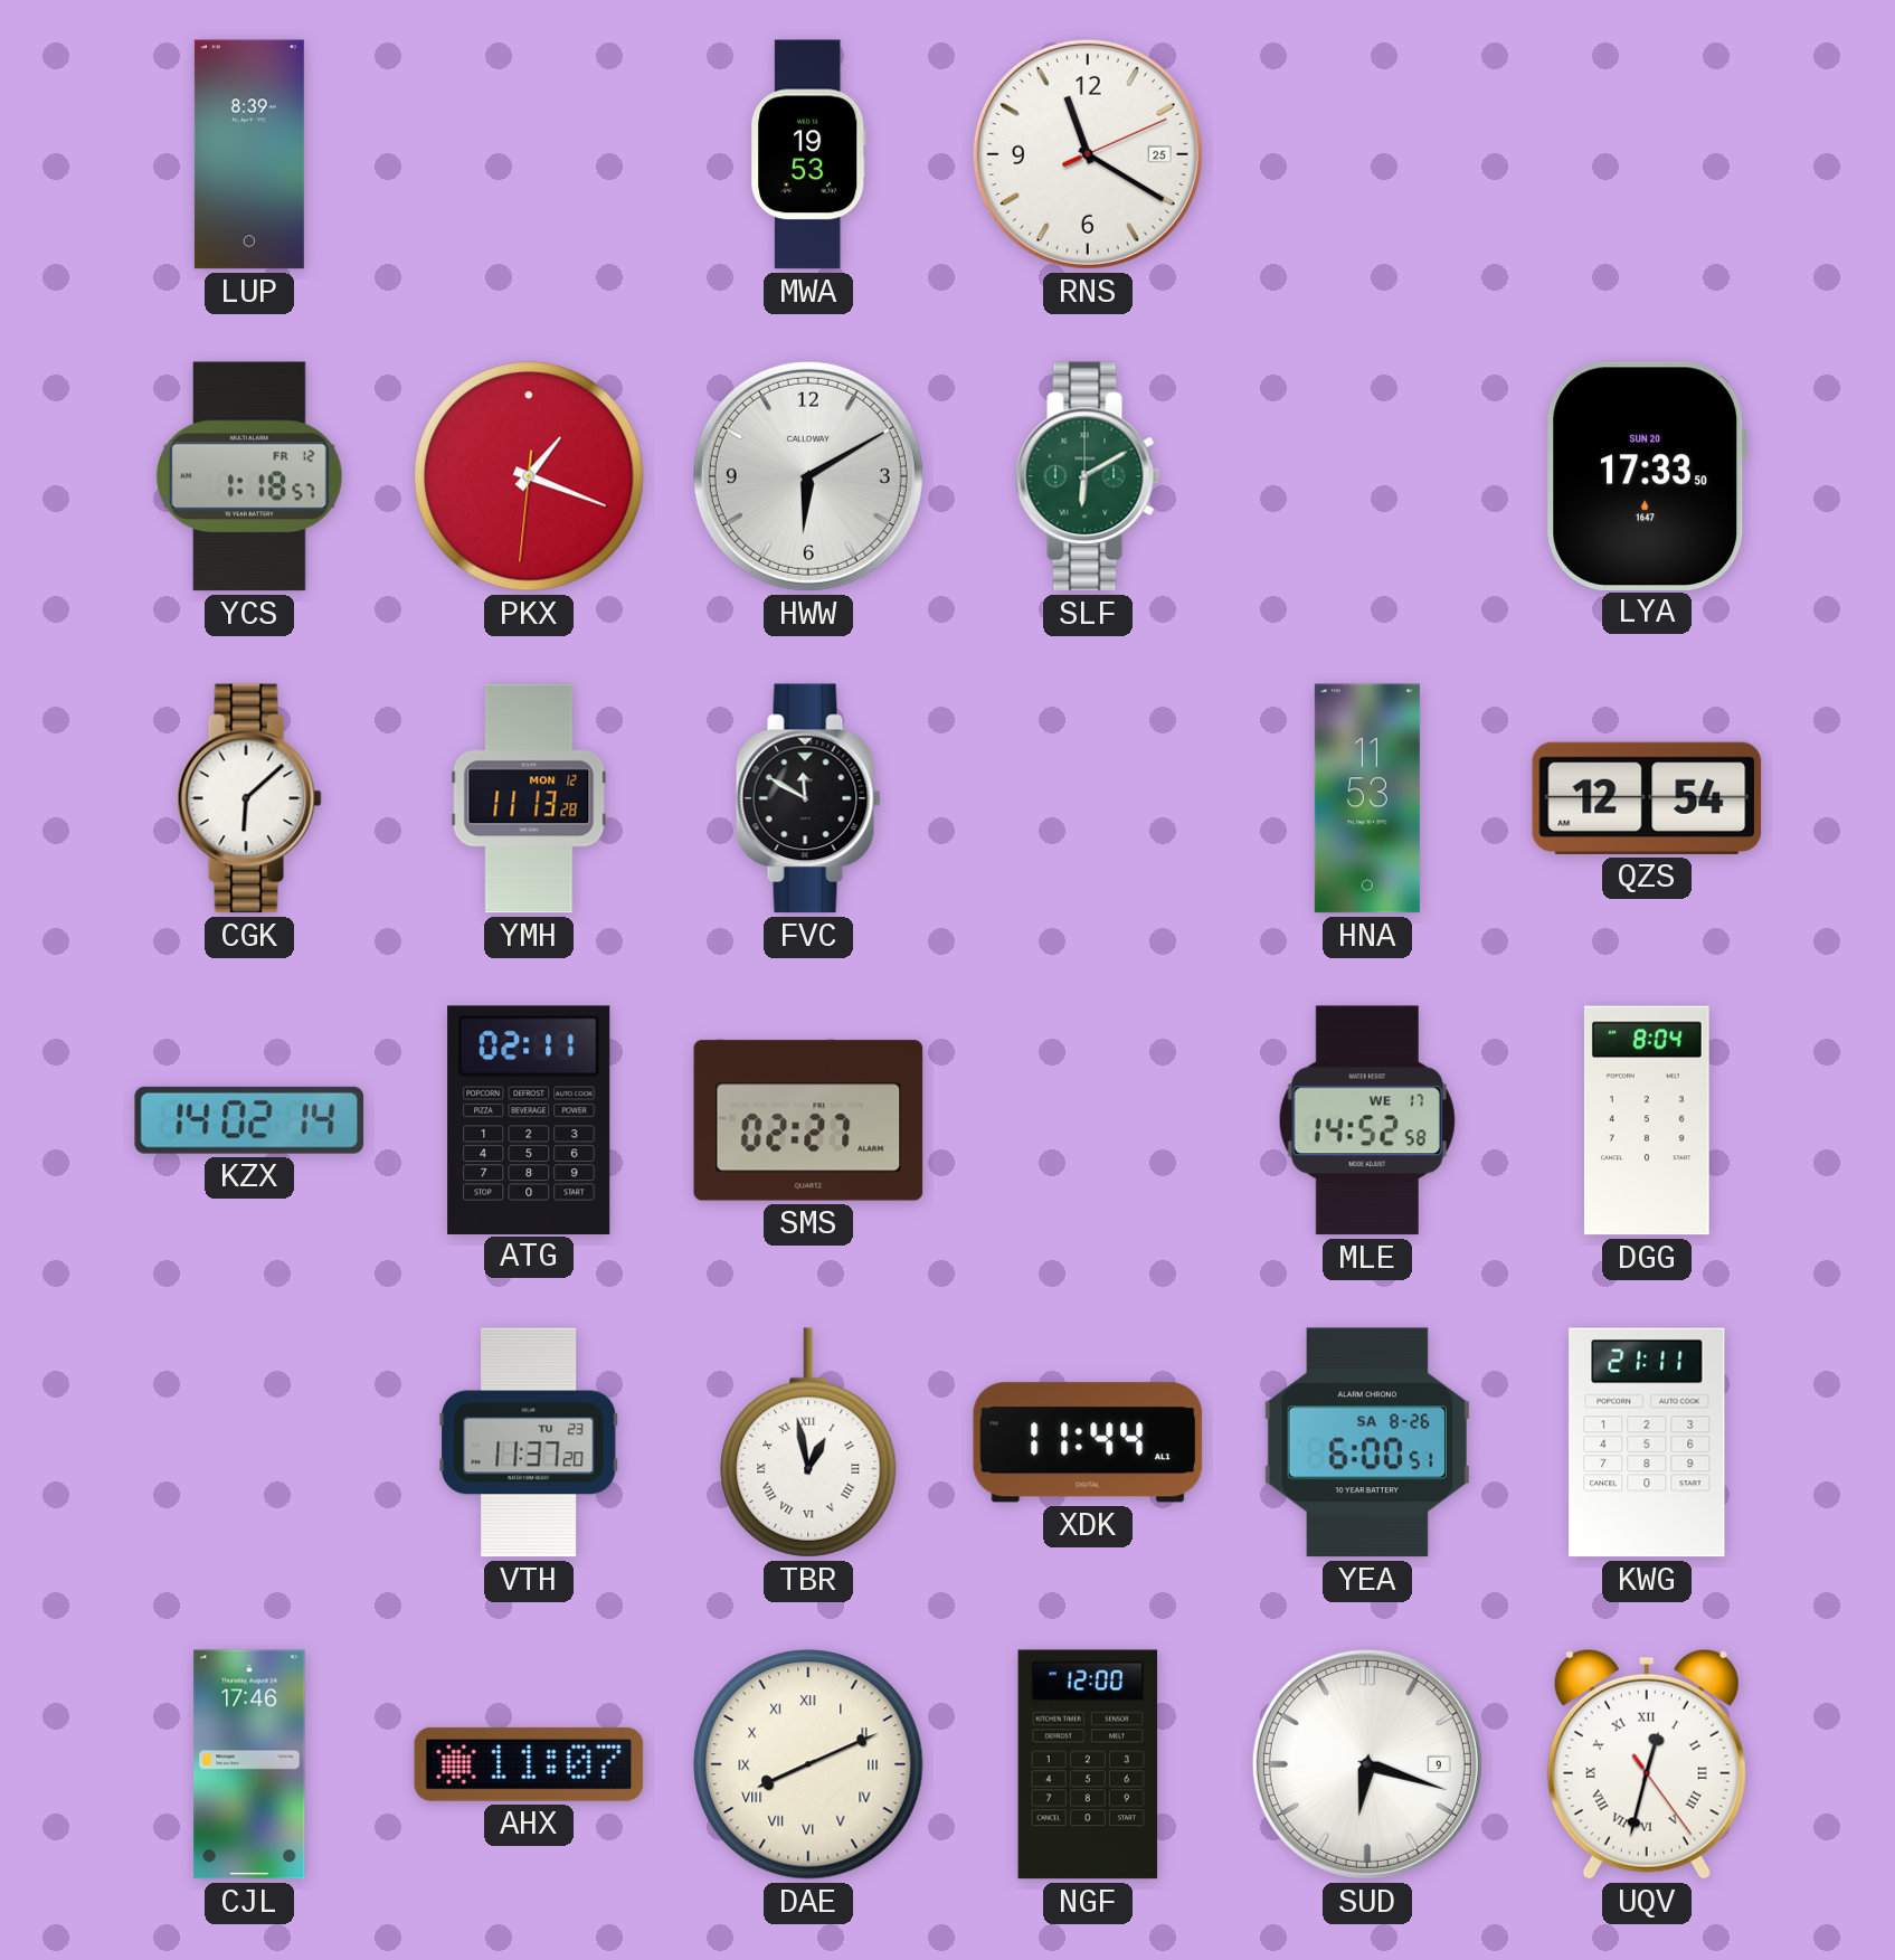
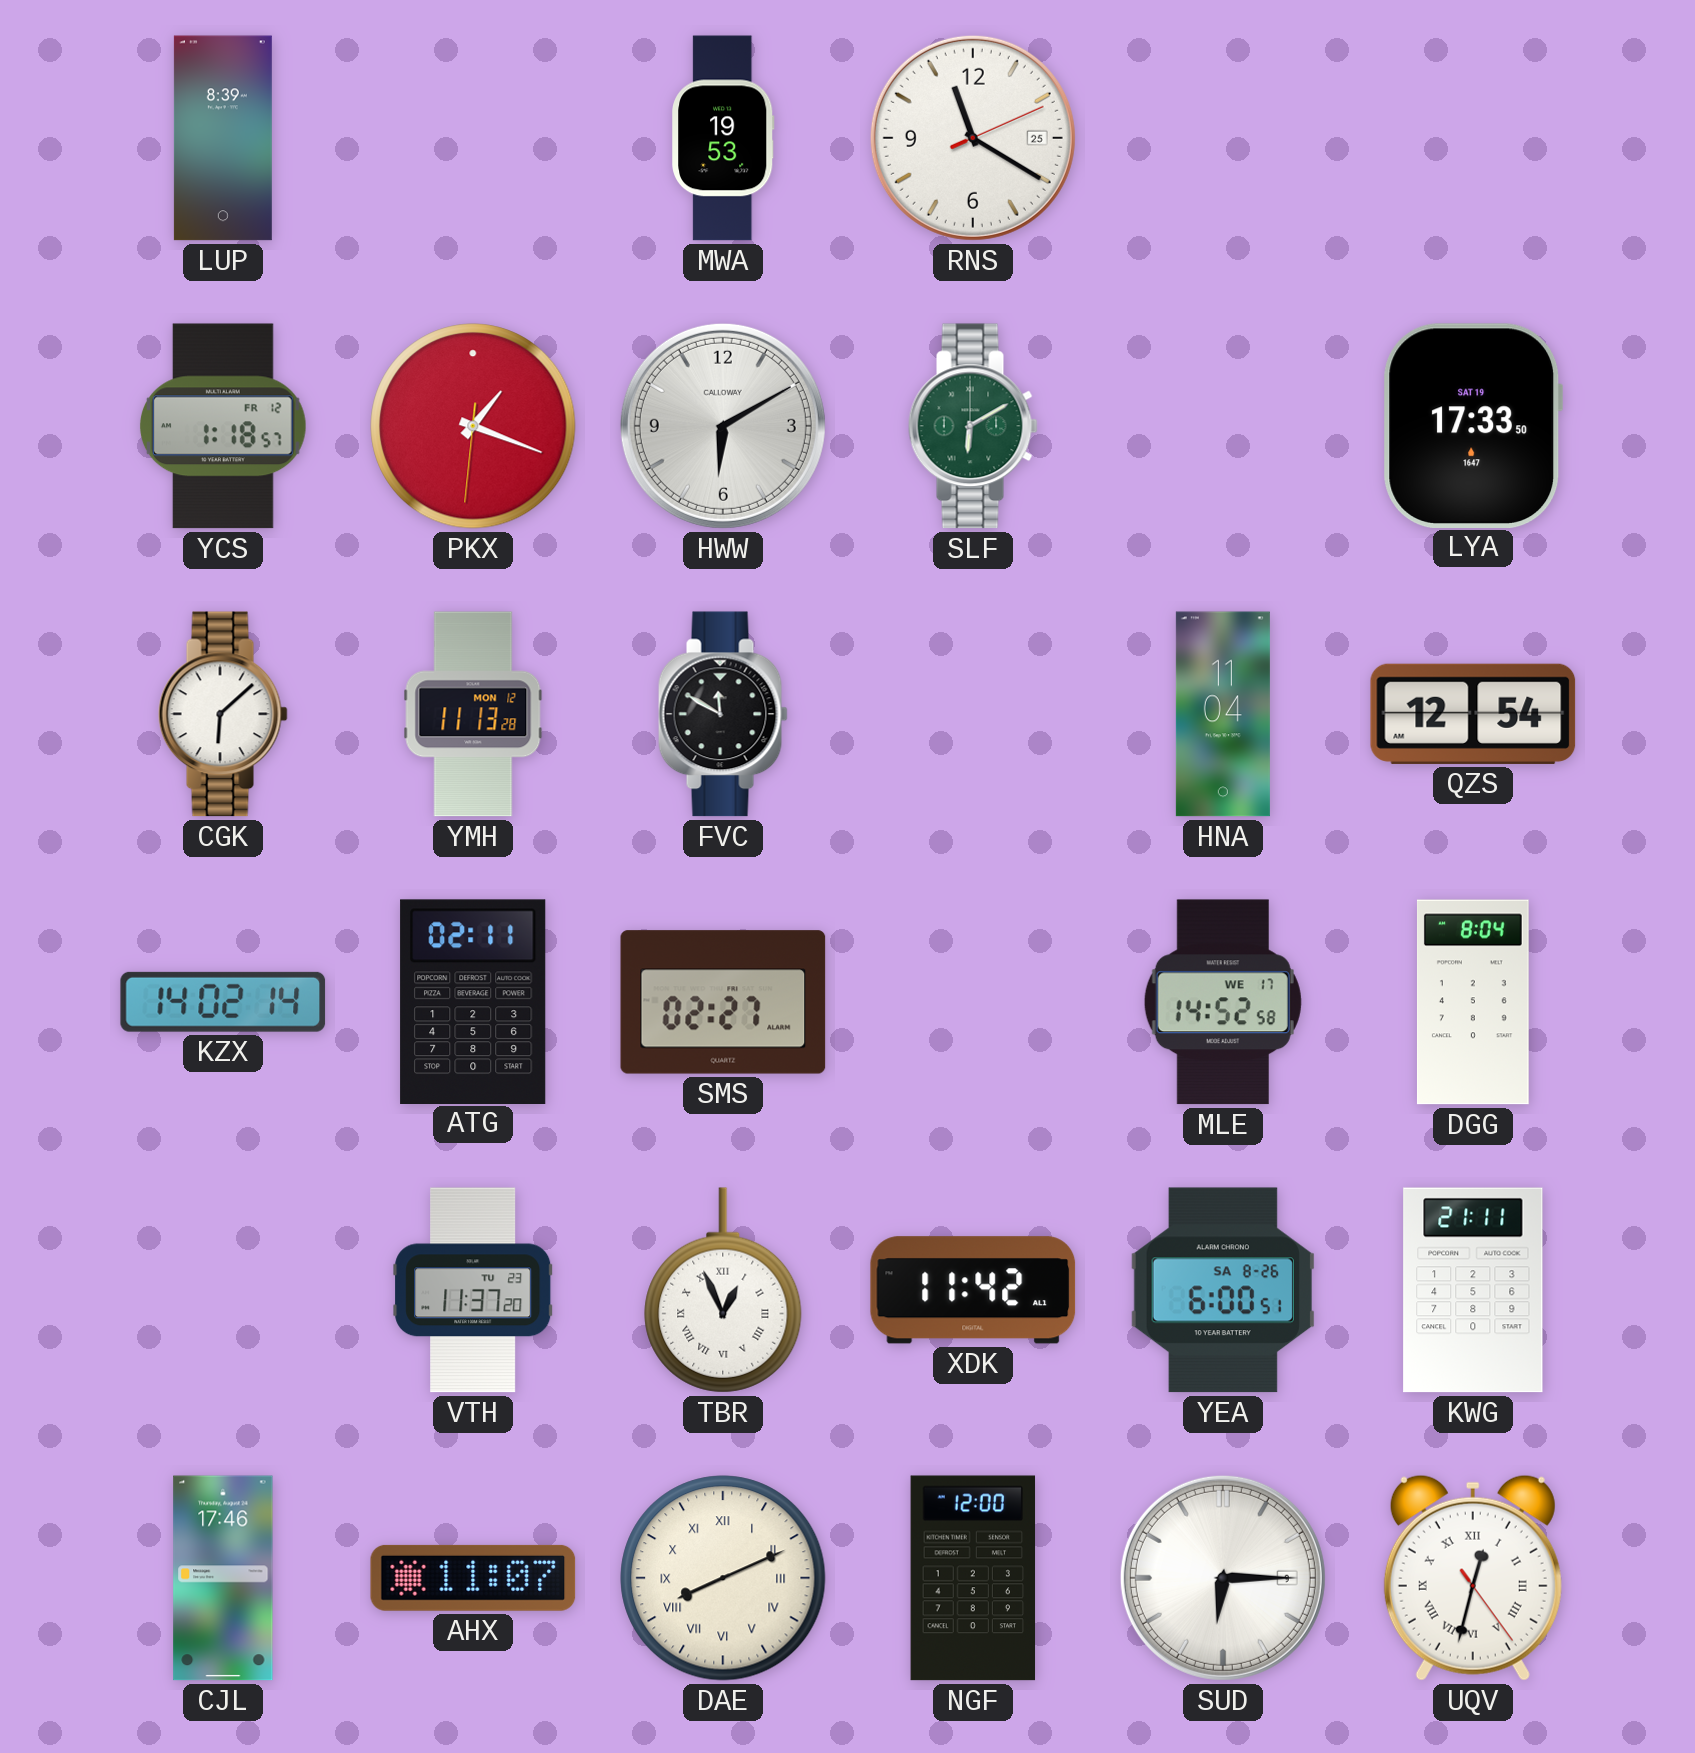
LYA date: SUN 20 -> SAT 19 (1473, 425)
HNA: 11:53 -> 11:04 (1223, 714)
TBR: 12:58 -> 12:56 (723, 1290)
XDK: 11:44 -> 11:42 (973, 1290)
SUD: 6:18 -> 6:15 (1223, 1578)
